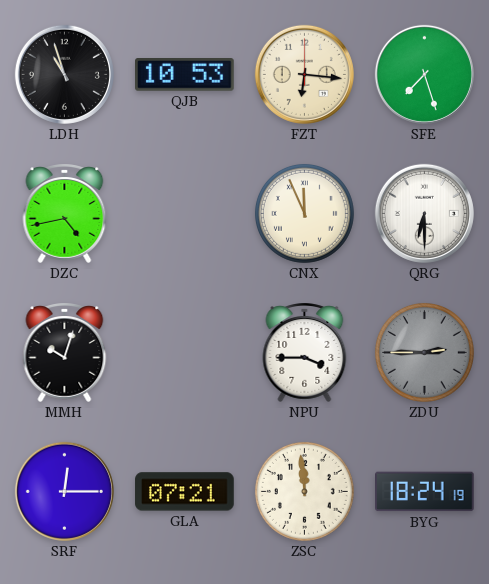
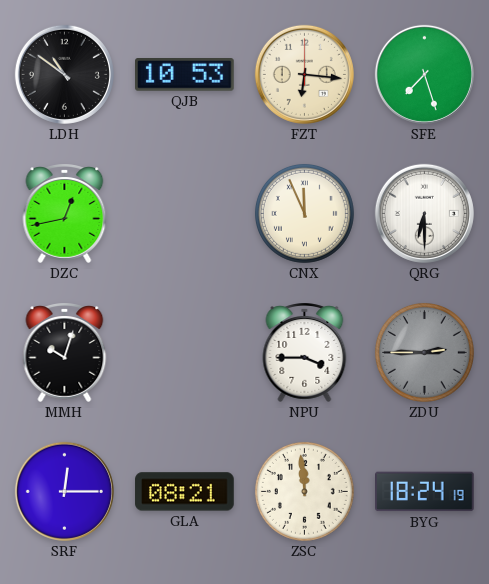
LDH: 10:57 -> 10:51 (64, 74)
DZC: 4:43 -> 12:43 (65, 213)
GLA: 07:21 -> 08:21 (185, 492)
